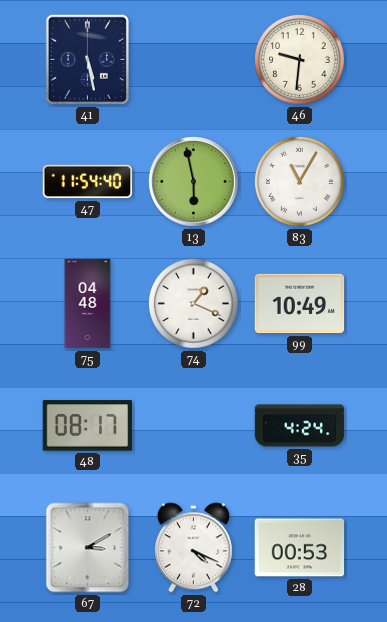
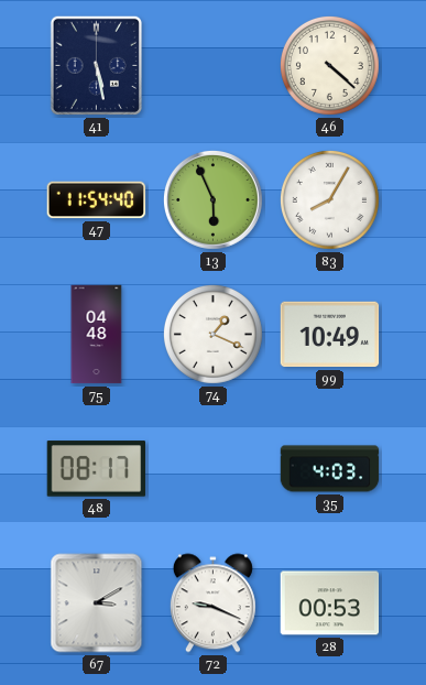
46: 9:31 -> 4:22 (329, 65)
13: 5:58 -> 5:56 (212, 199)
83: 11:05 -> 8:05 (329, 199)
35: 4:24 -> 4:03 (330, 469)
72: 4:19 -> 9:19 (212, 604)
